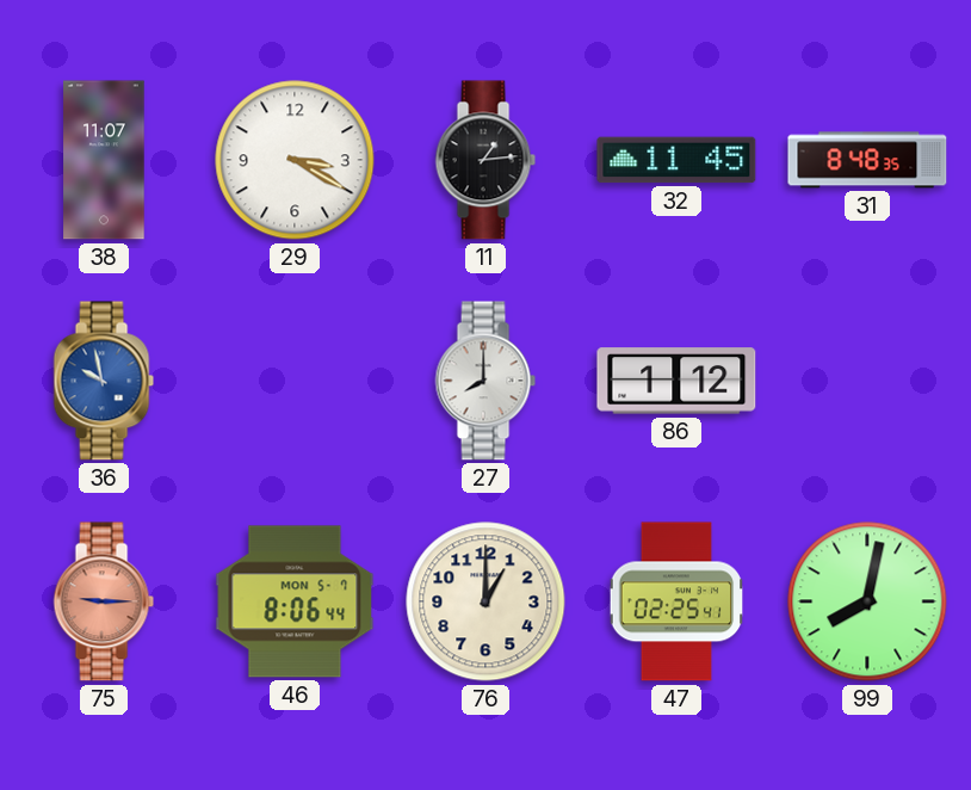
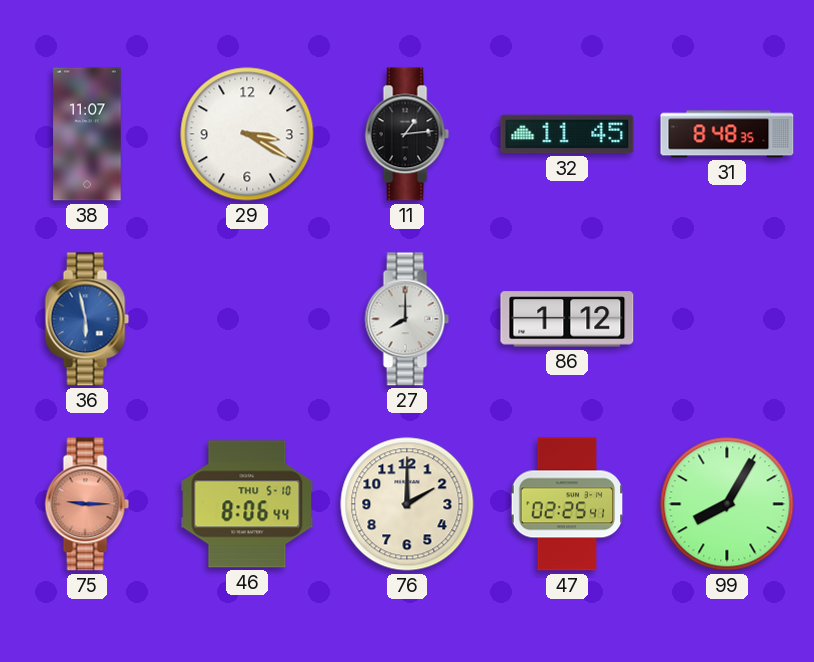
36: 9:58 -> 5:58 (87, 319)
46 date: MON 5-7 -> THU 5-10 (247, 504)
76: 1:00 -> 2:00 (407, 504)
99: 8:02 -> 8:05 (727, 504)
